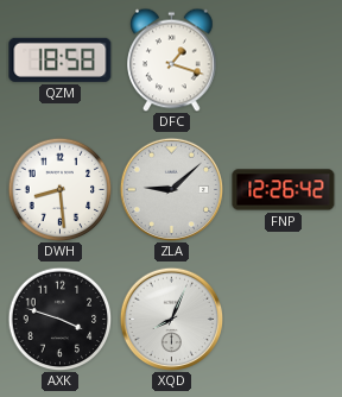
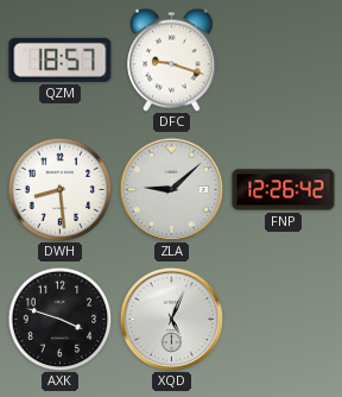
QZM: 18:58 -> 18:57 (61, 59)
DFC: 1:18 -> 9:18 (172, 59)
XQD: 8:04 -> 5:04 (171, 319)
